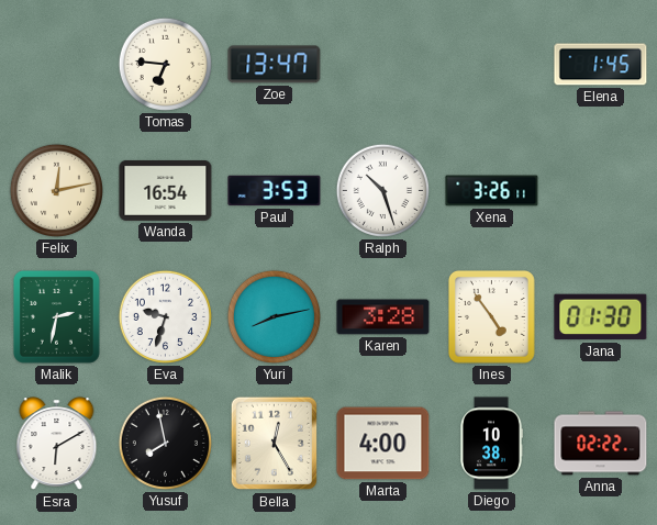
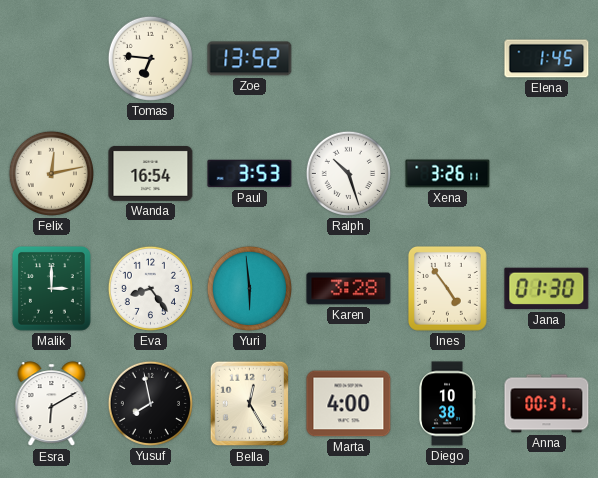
Zoe: 13:47 -> 13:52 (250, 59)
Malik: 2:32 -> 3:00 (51, 289)
Eva: 9:33 -> 8:24 (150, 288)
Yuri: 8:13 -> 5:59 (249, 288)
Anna: 02:22 -> 00:31 (547, 404)
